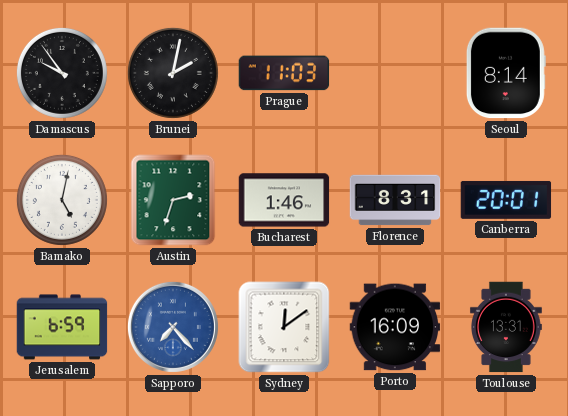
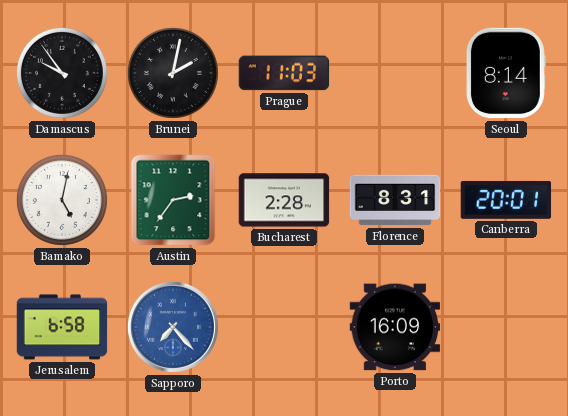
Austin: 2:33 -> 2:36 (173, 200)
Bucharest: 1:46 -> 2:28 (284, 200)
Jerusalem: 6:59 -> 6:58 (62, 327)
Sydney: 12:09 -> none (284, 327)
Toulouse: 13:31 -> none (506, 327)
